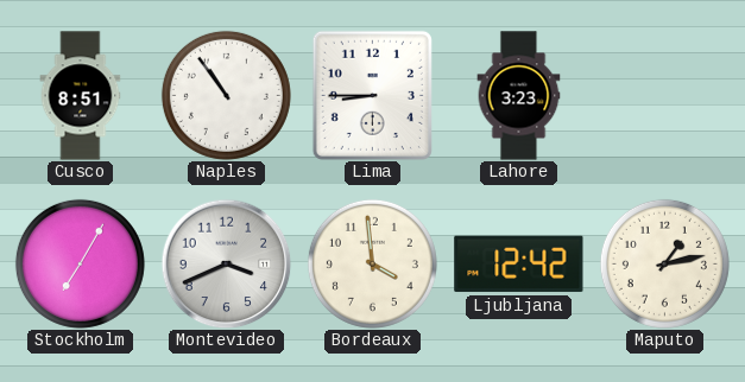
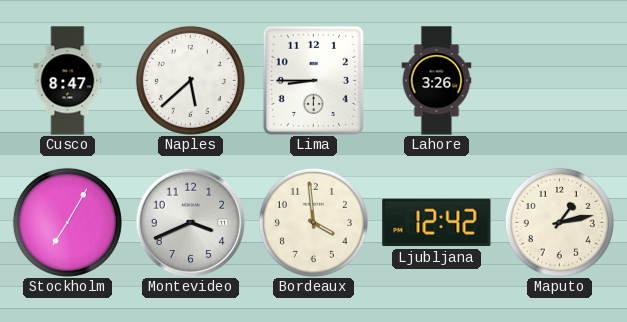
Cusco: 8:51 -> 8:47 (68, 81)
Naples: 10:54 -> 5:38 (190, 80)
Lahore: 3:23 -> 3:26 (437, 81)
